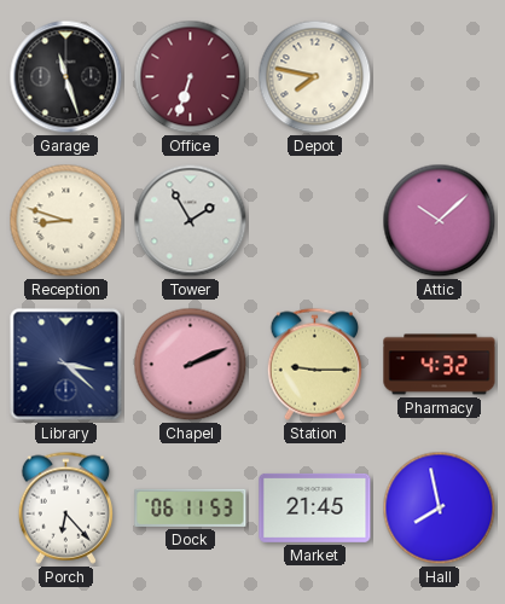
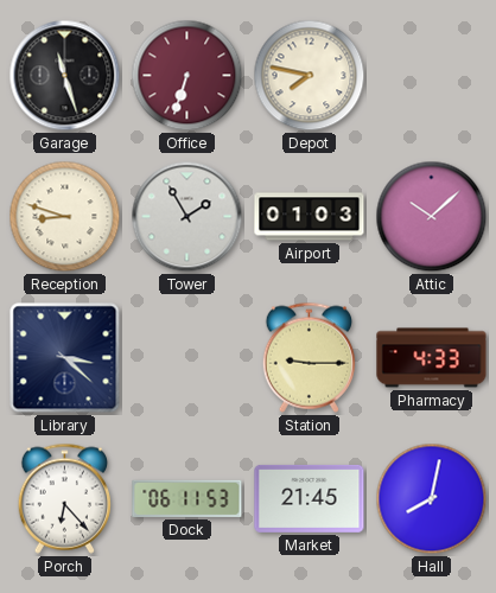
Airport: none -> 01:03 (310, 217)
Chapel: 2:11 -> none (191, 365)
Pharmacy: 4:32 -> 4:33 (432, 358)
Hall: 7:58 -> 8:02 (432, 499)
